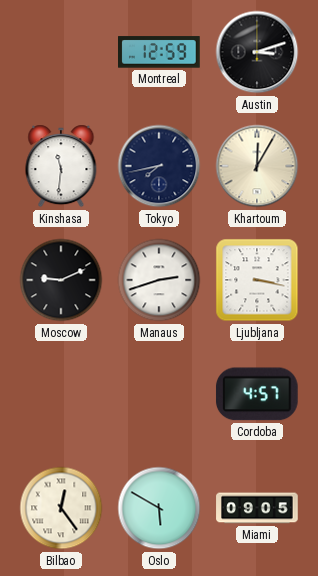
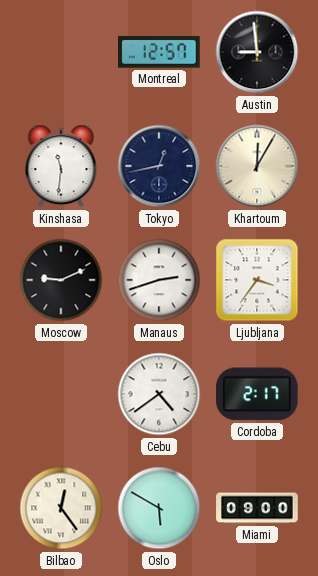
Montreal: 12:59 -> 12:57 (159, 52)
Austin: 3:12 -> 8:59 (257, 52)
Tokyo: 7:43 -> 12:43 (159, 166)
Ljubljana: 3:17 -> 3:36 (257, 280)
Cebu: none -> 4:39 (159, 394)
Cordoba: 4:57 -> 2:17 (257, 394)
Miami: 09:05 -> 09:00 (257, 508)
